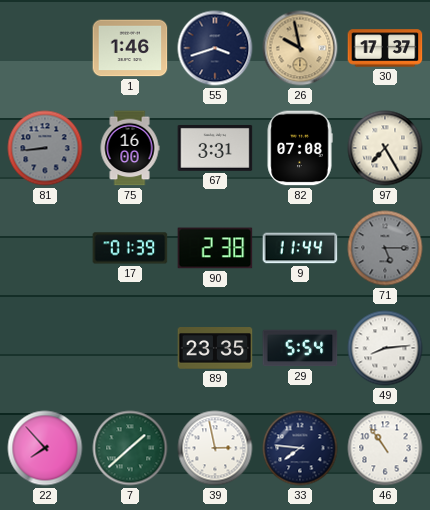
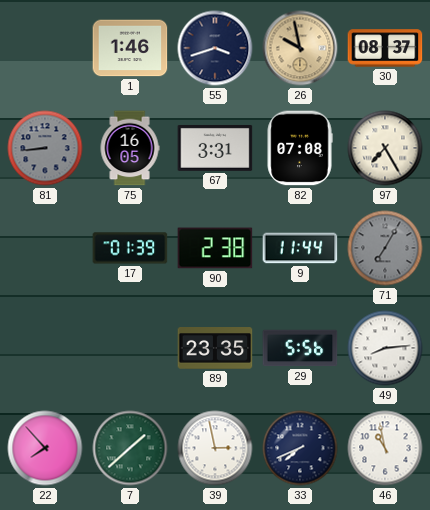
30: 17:37 -> 08:37 (385, 48)
75: 16:00 -> 16:05 (130, 148)
71: 5:15 -> 7:05 (385, 248)
29: 5:54 -> 5:56 (300, 348)
33: 7:46 -> 7:41 (300, 448)
46: 10:54 -> 10:58 (385, 448)
